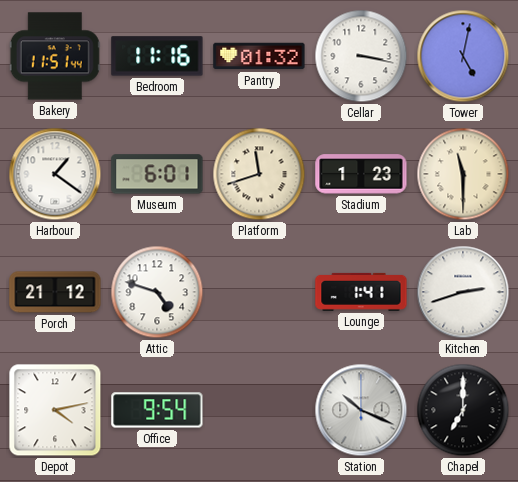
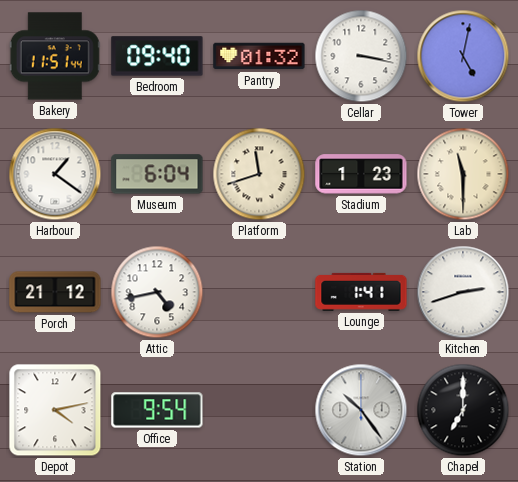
Bedroom: 11:16 -> 09:40 (157, 56)
Museum: 6:01 -> 6:04 (157, 174)
Attic: 4:48 -> 4:43 (157, 292)
Station: 10:19 -> 10:24 (361, 410)
